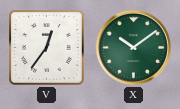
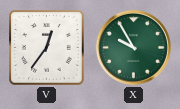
X: 10:09 -> 9:55 (133, 47)
